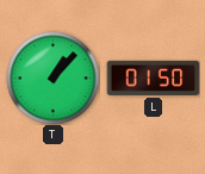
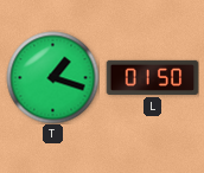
T: 1:07 -> 1:18 (52, 77)
